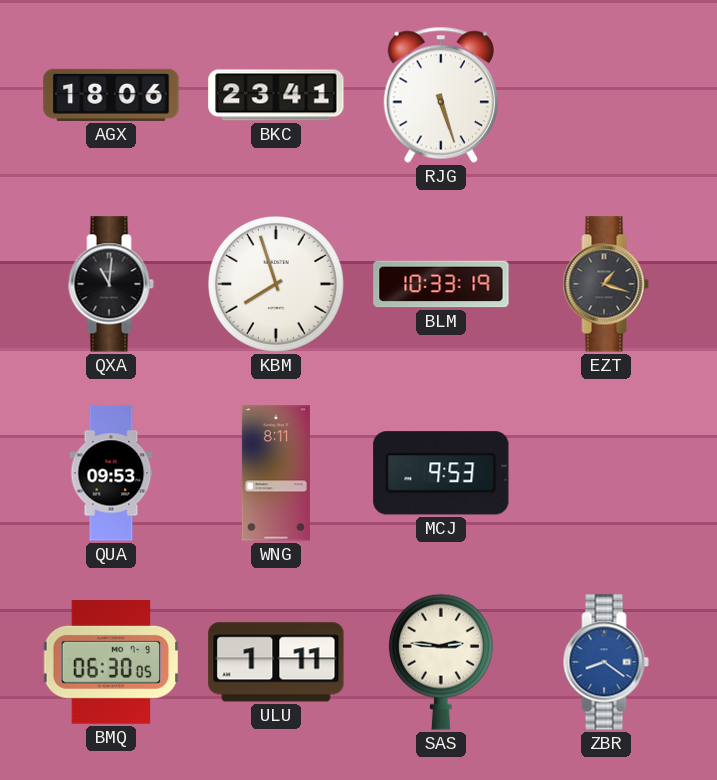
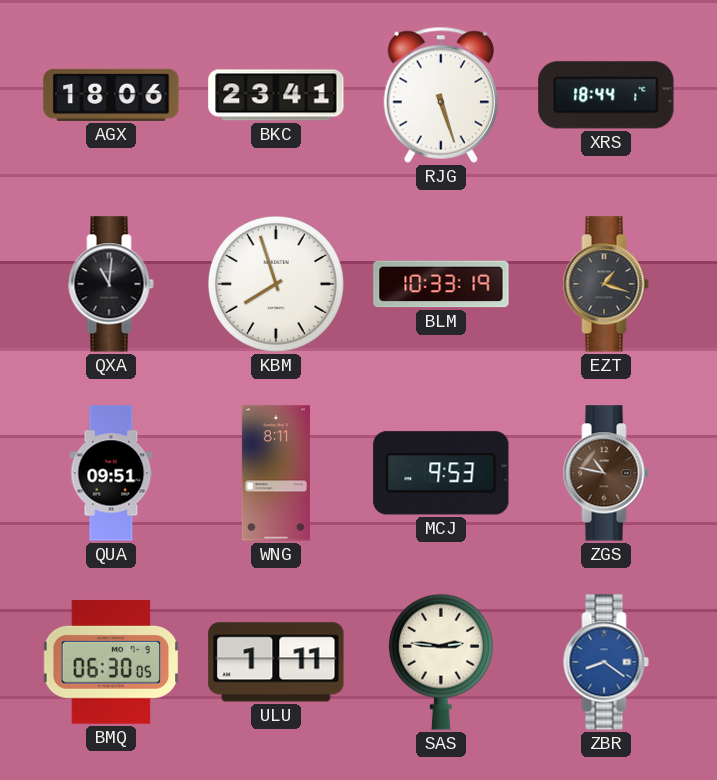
XRS: none -> 18:44 (606, 95)
QUA: 09:53 -> 09:51 (111, 473)
ZGS: none -> 10:47 (606, 473)
